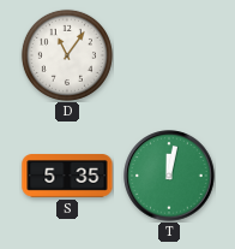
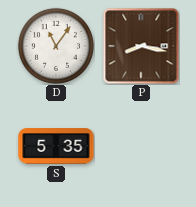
P: none -> 8:17 (141, 46)
T: 12:02 -> none (169, 176)
